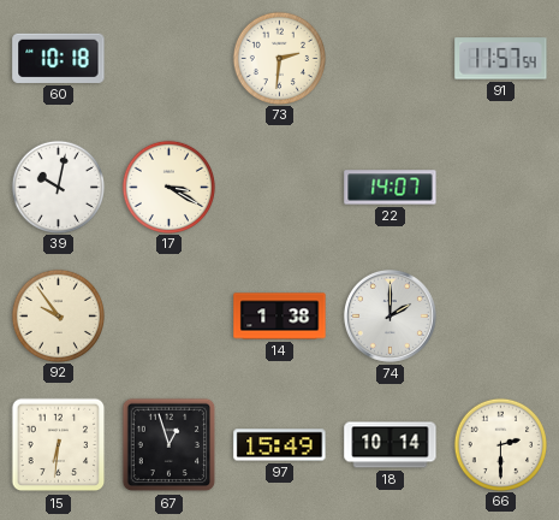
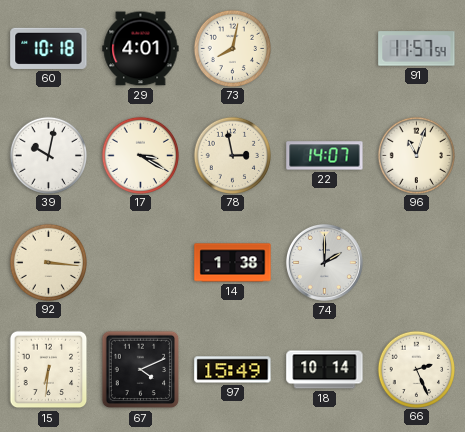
29: none -> 4:01 (141, 49)
73: 2:31 -> 8:02 (232, 48)
78: none -> 2:58 (232, 155)
96: none -> 11:03 (416, 155)
92: 9:54 -> 3:16 (48, 262)
67: 12:57 -> 4:11 (141, 370)
66: 2:30 -> 2:26 (416, 369)
